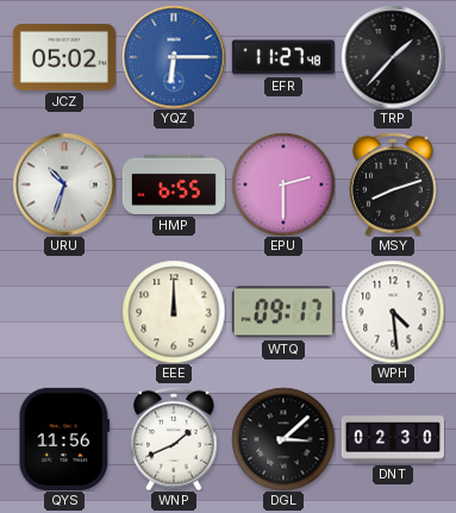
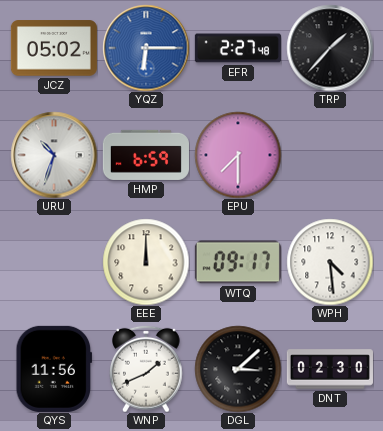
EFR: 11:27 -> 2:27 (238, 48)
HMP: 6:55 -> 6:59 (146, 155)
EPU: 2:30 -> 7:30 (238, 155)
MSY: 8:12 -> none (394, 184)
